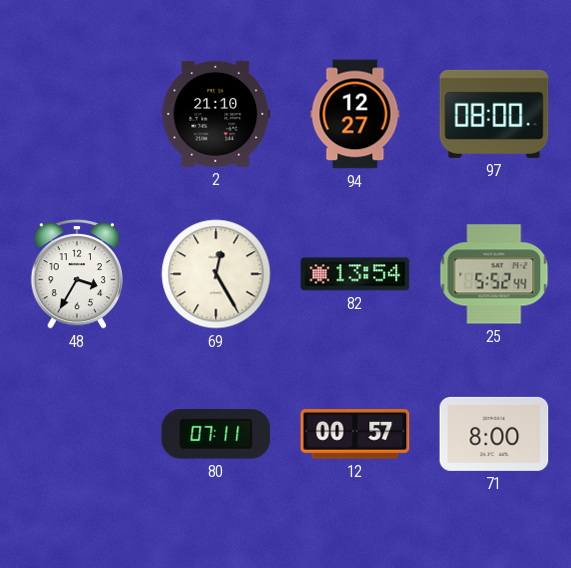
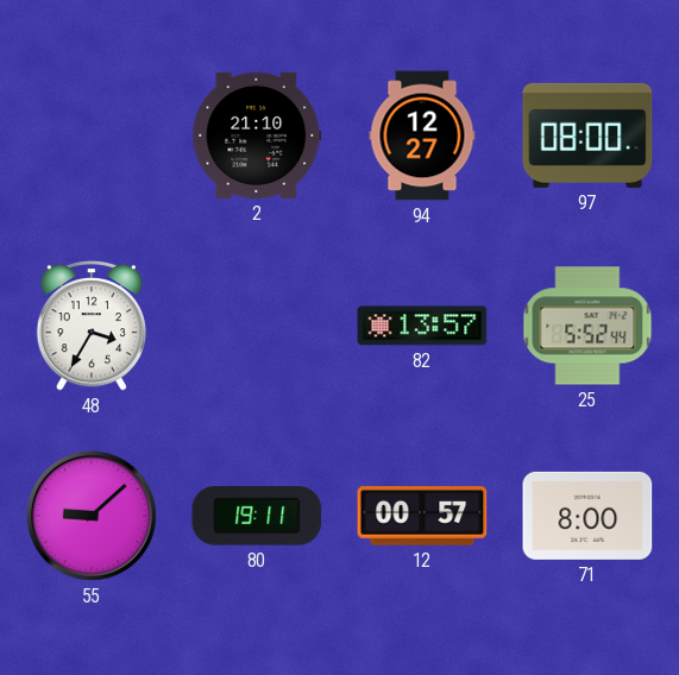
69: 12:25 -> none (216, 274)
82: 13:54 -> 13:57 (422, 326)
55: none -> 9:08 (92, 516)
80: 07:11 -> 19:11 (257, 516)
